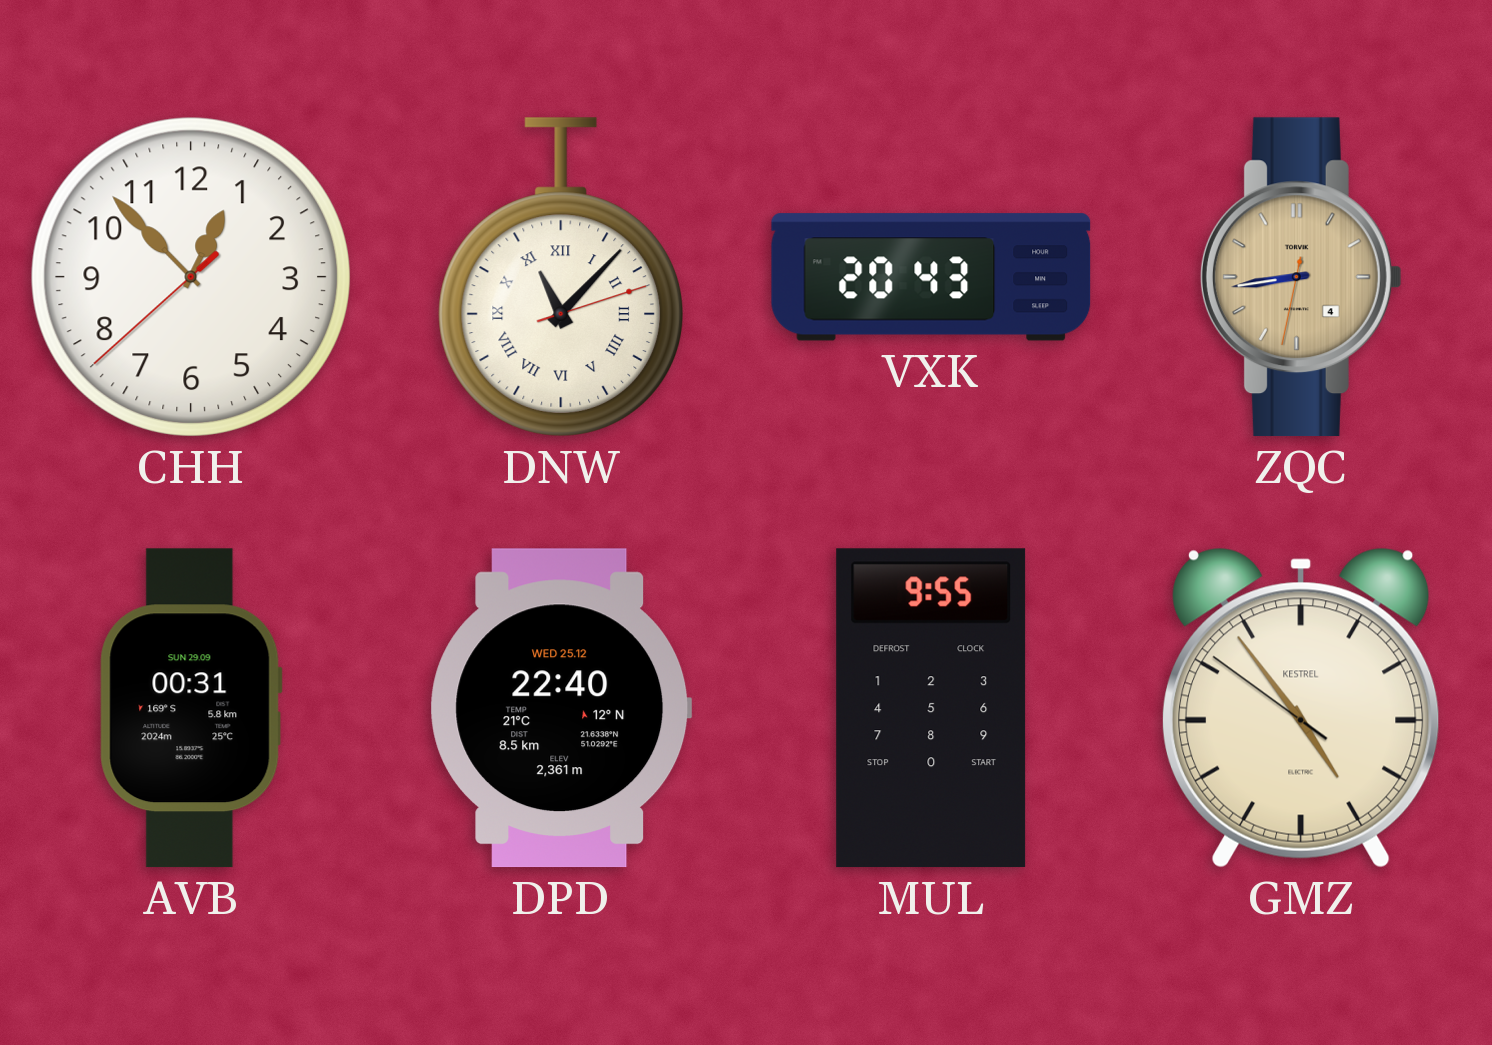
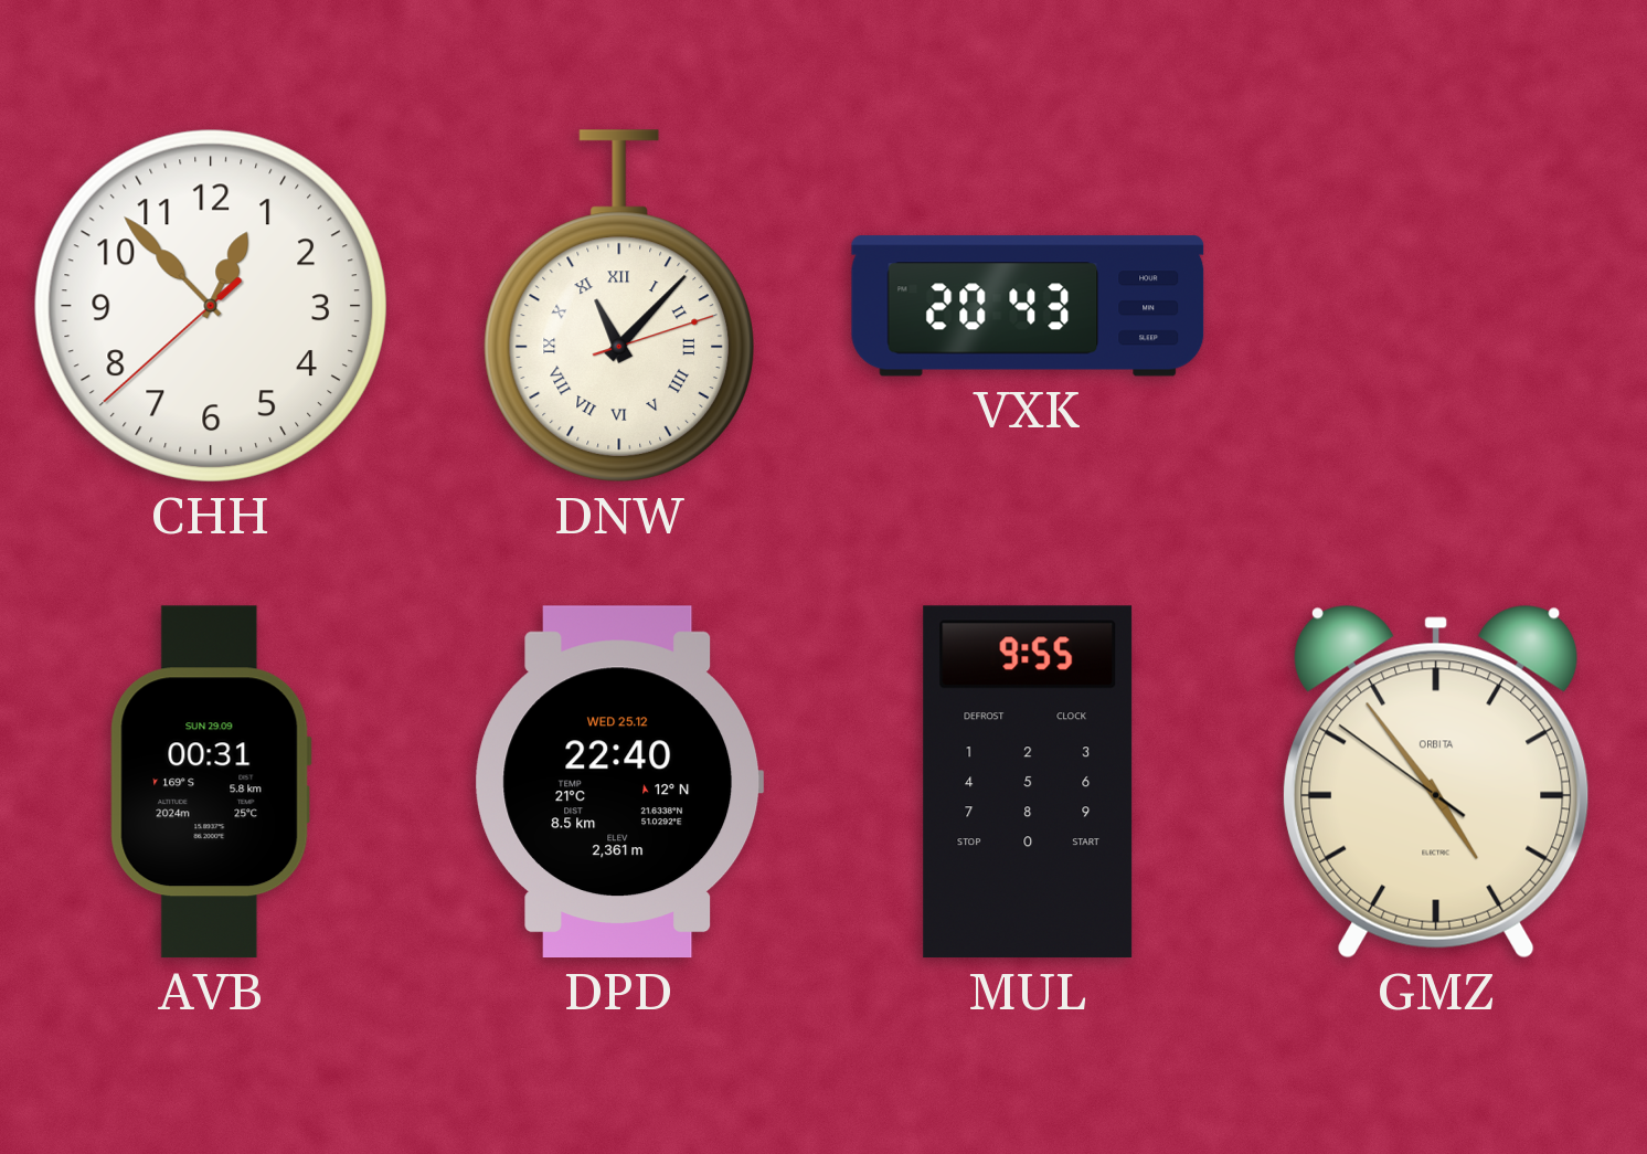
ZQC: 8:43 -> none (1301, 277)
GMZ brand: KESTREL -> ORBITA (1436, 782)
